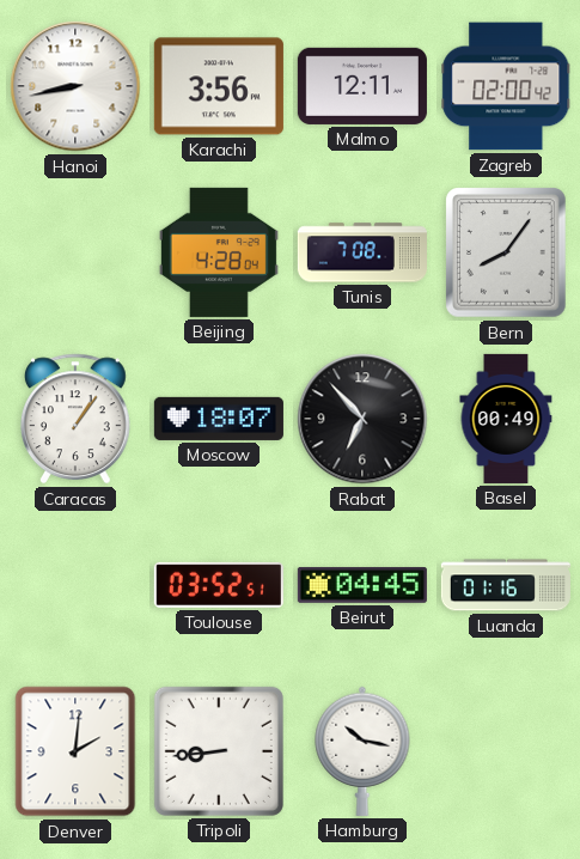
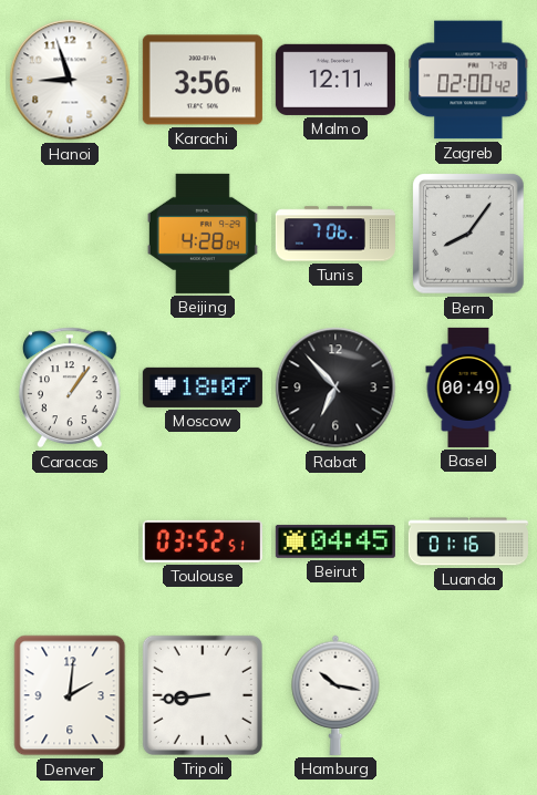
Hanoi: 8:43 -> 8:57 (70, 80)
Tunis: 7:08 -> 7:06 (335, 234)
